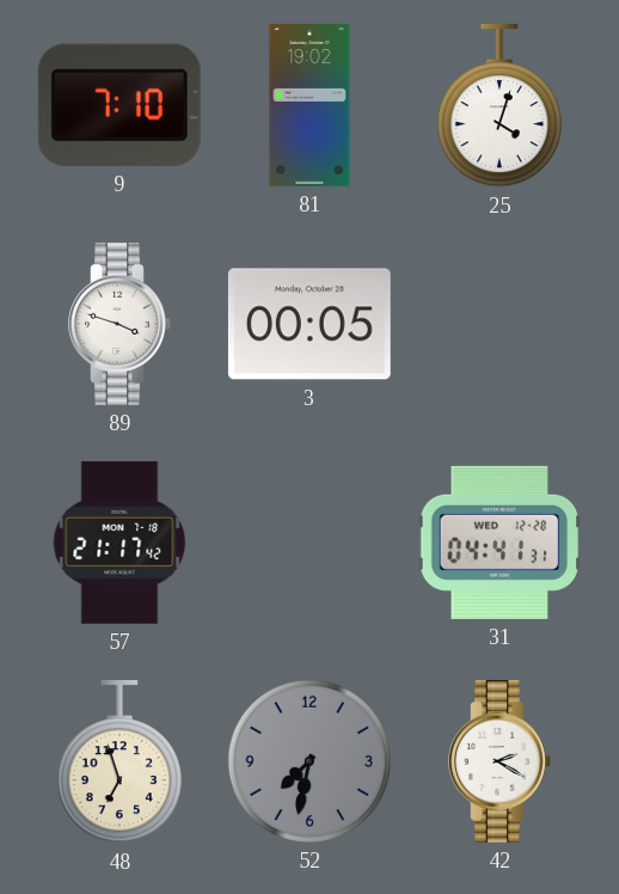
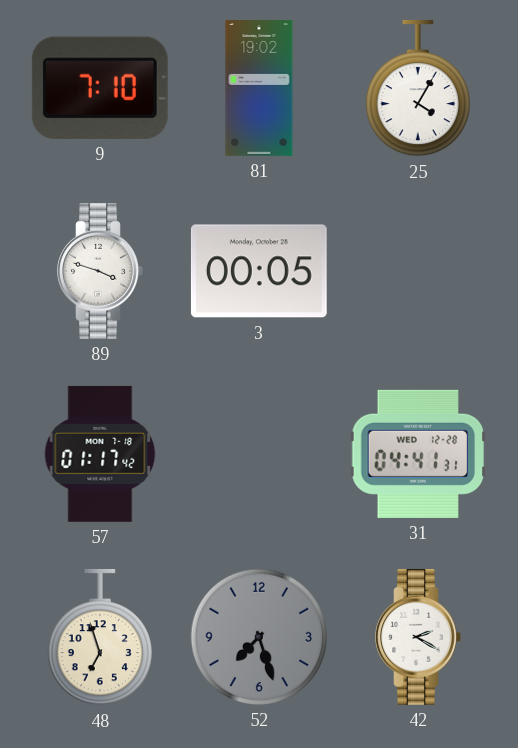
25: 4:03 -> 4:05 (418, 88)
57: 21:17 -> 01:17 (100, 454)
52: 7:32 -> 7:27 (259, 637)
